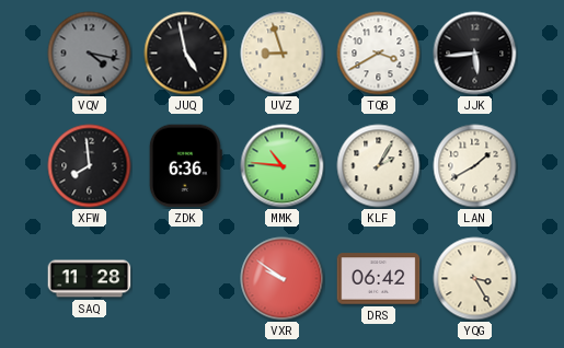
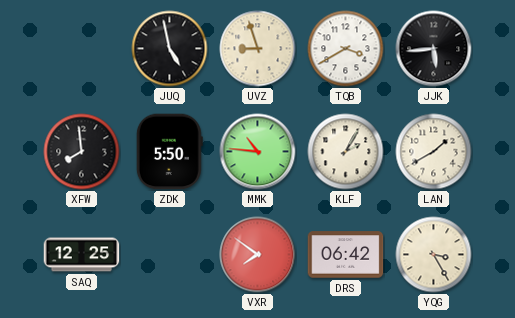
VQV: 4:17 -> none (90, 54)
ZDK: 6:36 -> 5:50 (169, 152)
SAQ: 11:28 -> 12:25 (82, 255)
VXR: 9:51 -> 7:51 (258, 255)
